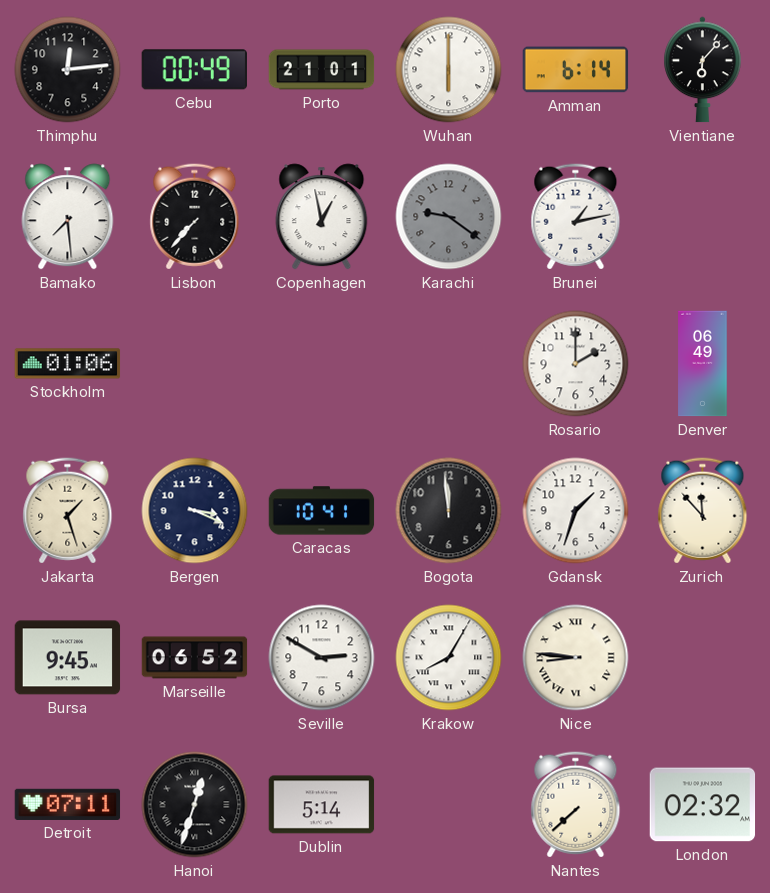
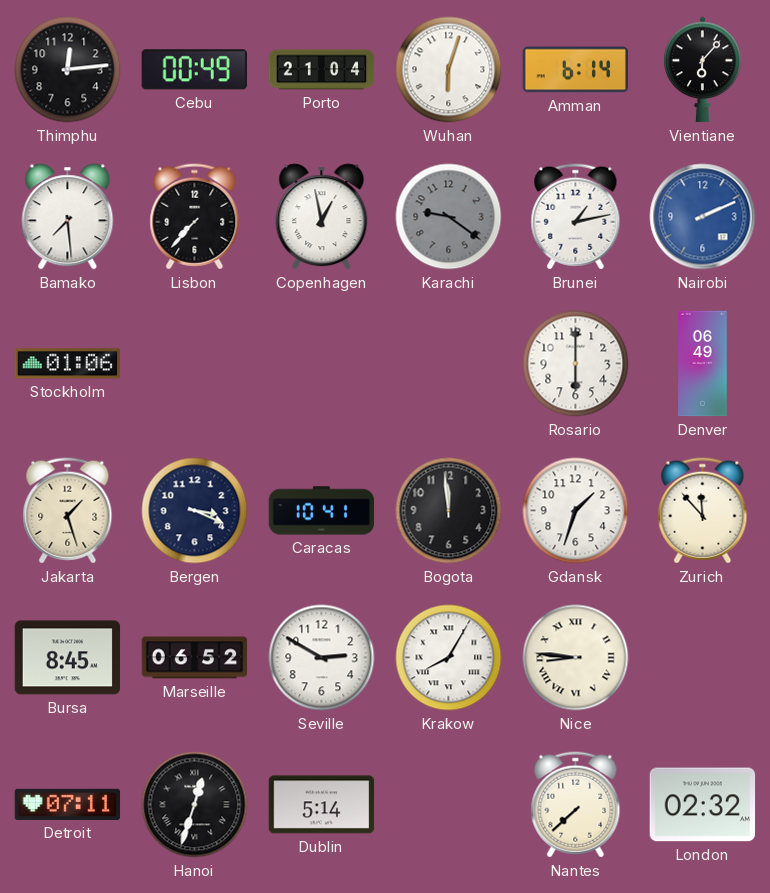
Porto: 21:01 -> 21:04 (322, 70)
Wuhan: 6:00 -> 6:03 (449, 70)
Nairobi: none -> 2:11 (703, 217)
Rosario: 2:00 -> 6:00 (576, 364)
Bursa: 9:45 -> 8:45 (68, 658)
